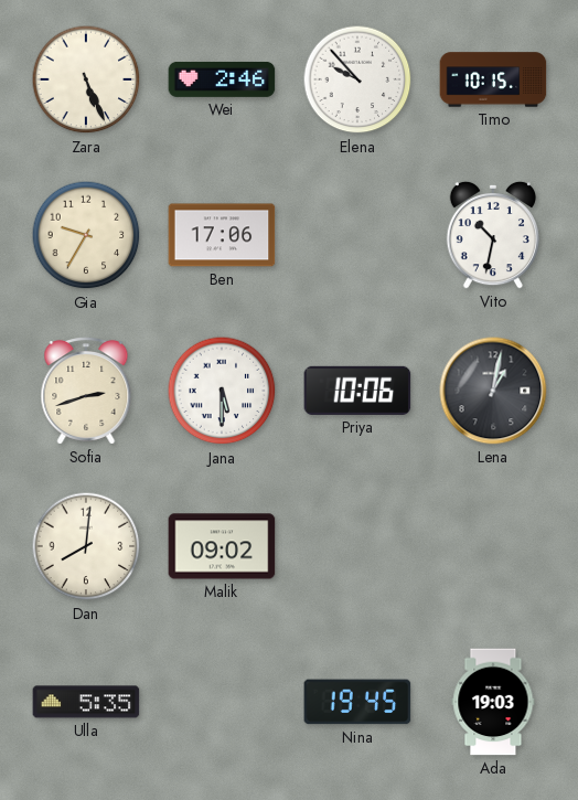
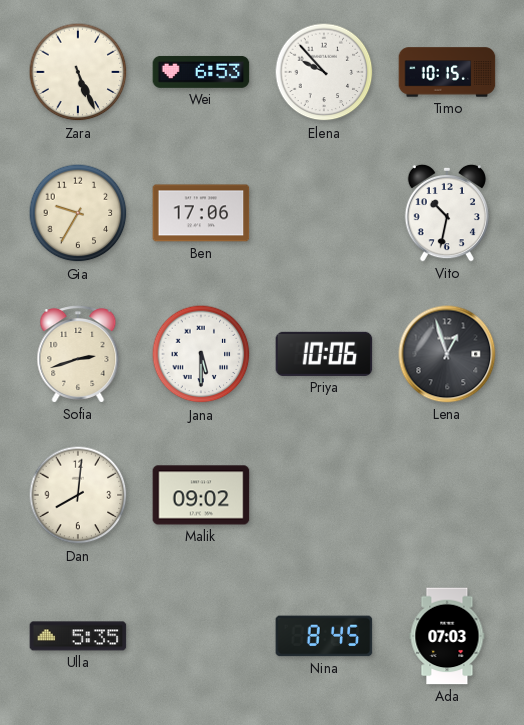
Wei: 2:46 -> 6:53 (201, 72)
Lena: 1:02 -> 12:57 (447, 354)
Nina: 19:45 -> 8:45 (324, 636)
Ada: 19:03 -> 07:03 (447, 636)
